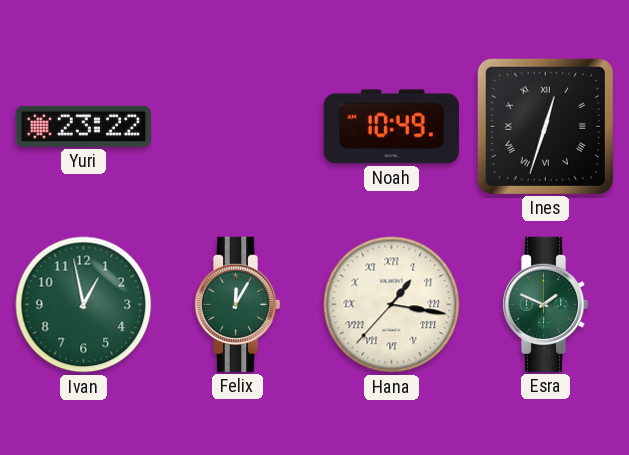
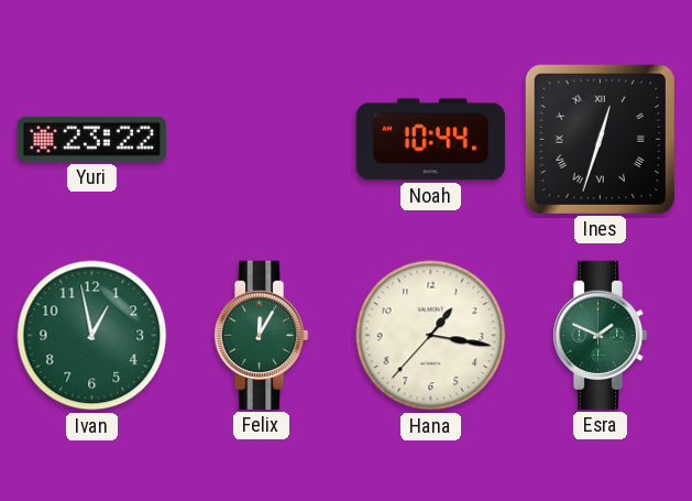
Noah: 10:49 -> 10:44 (430, 140)
Hana numerals: Roman -> Arabic (431, 336)
